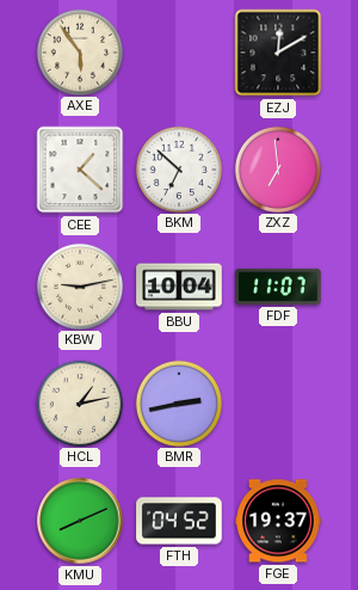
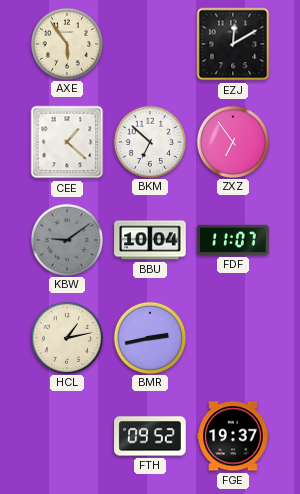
ZXZ: 6:59 -> 6:54 (232, 141)
KBW: 9:13 -> 9:09 (66, 239)
KBW dial: cream -> grey (66, 239)
KMU: 8:11 -> none (80, 521)
FTH: 04:52 -> 09:52 (150, 436)
